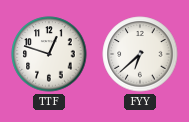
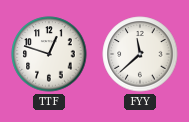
FYY: 6:38 -> 11:38 (140, 54)
